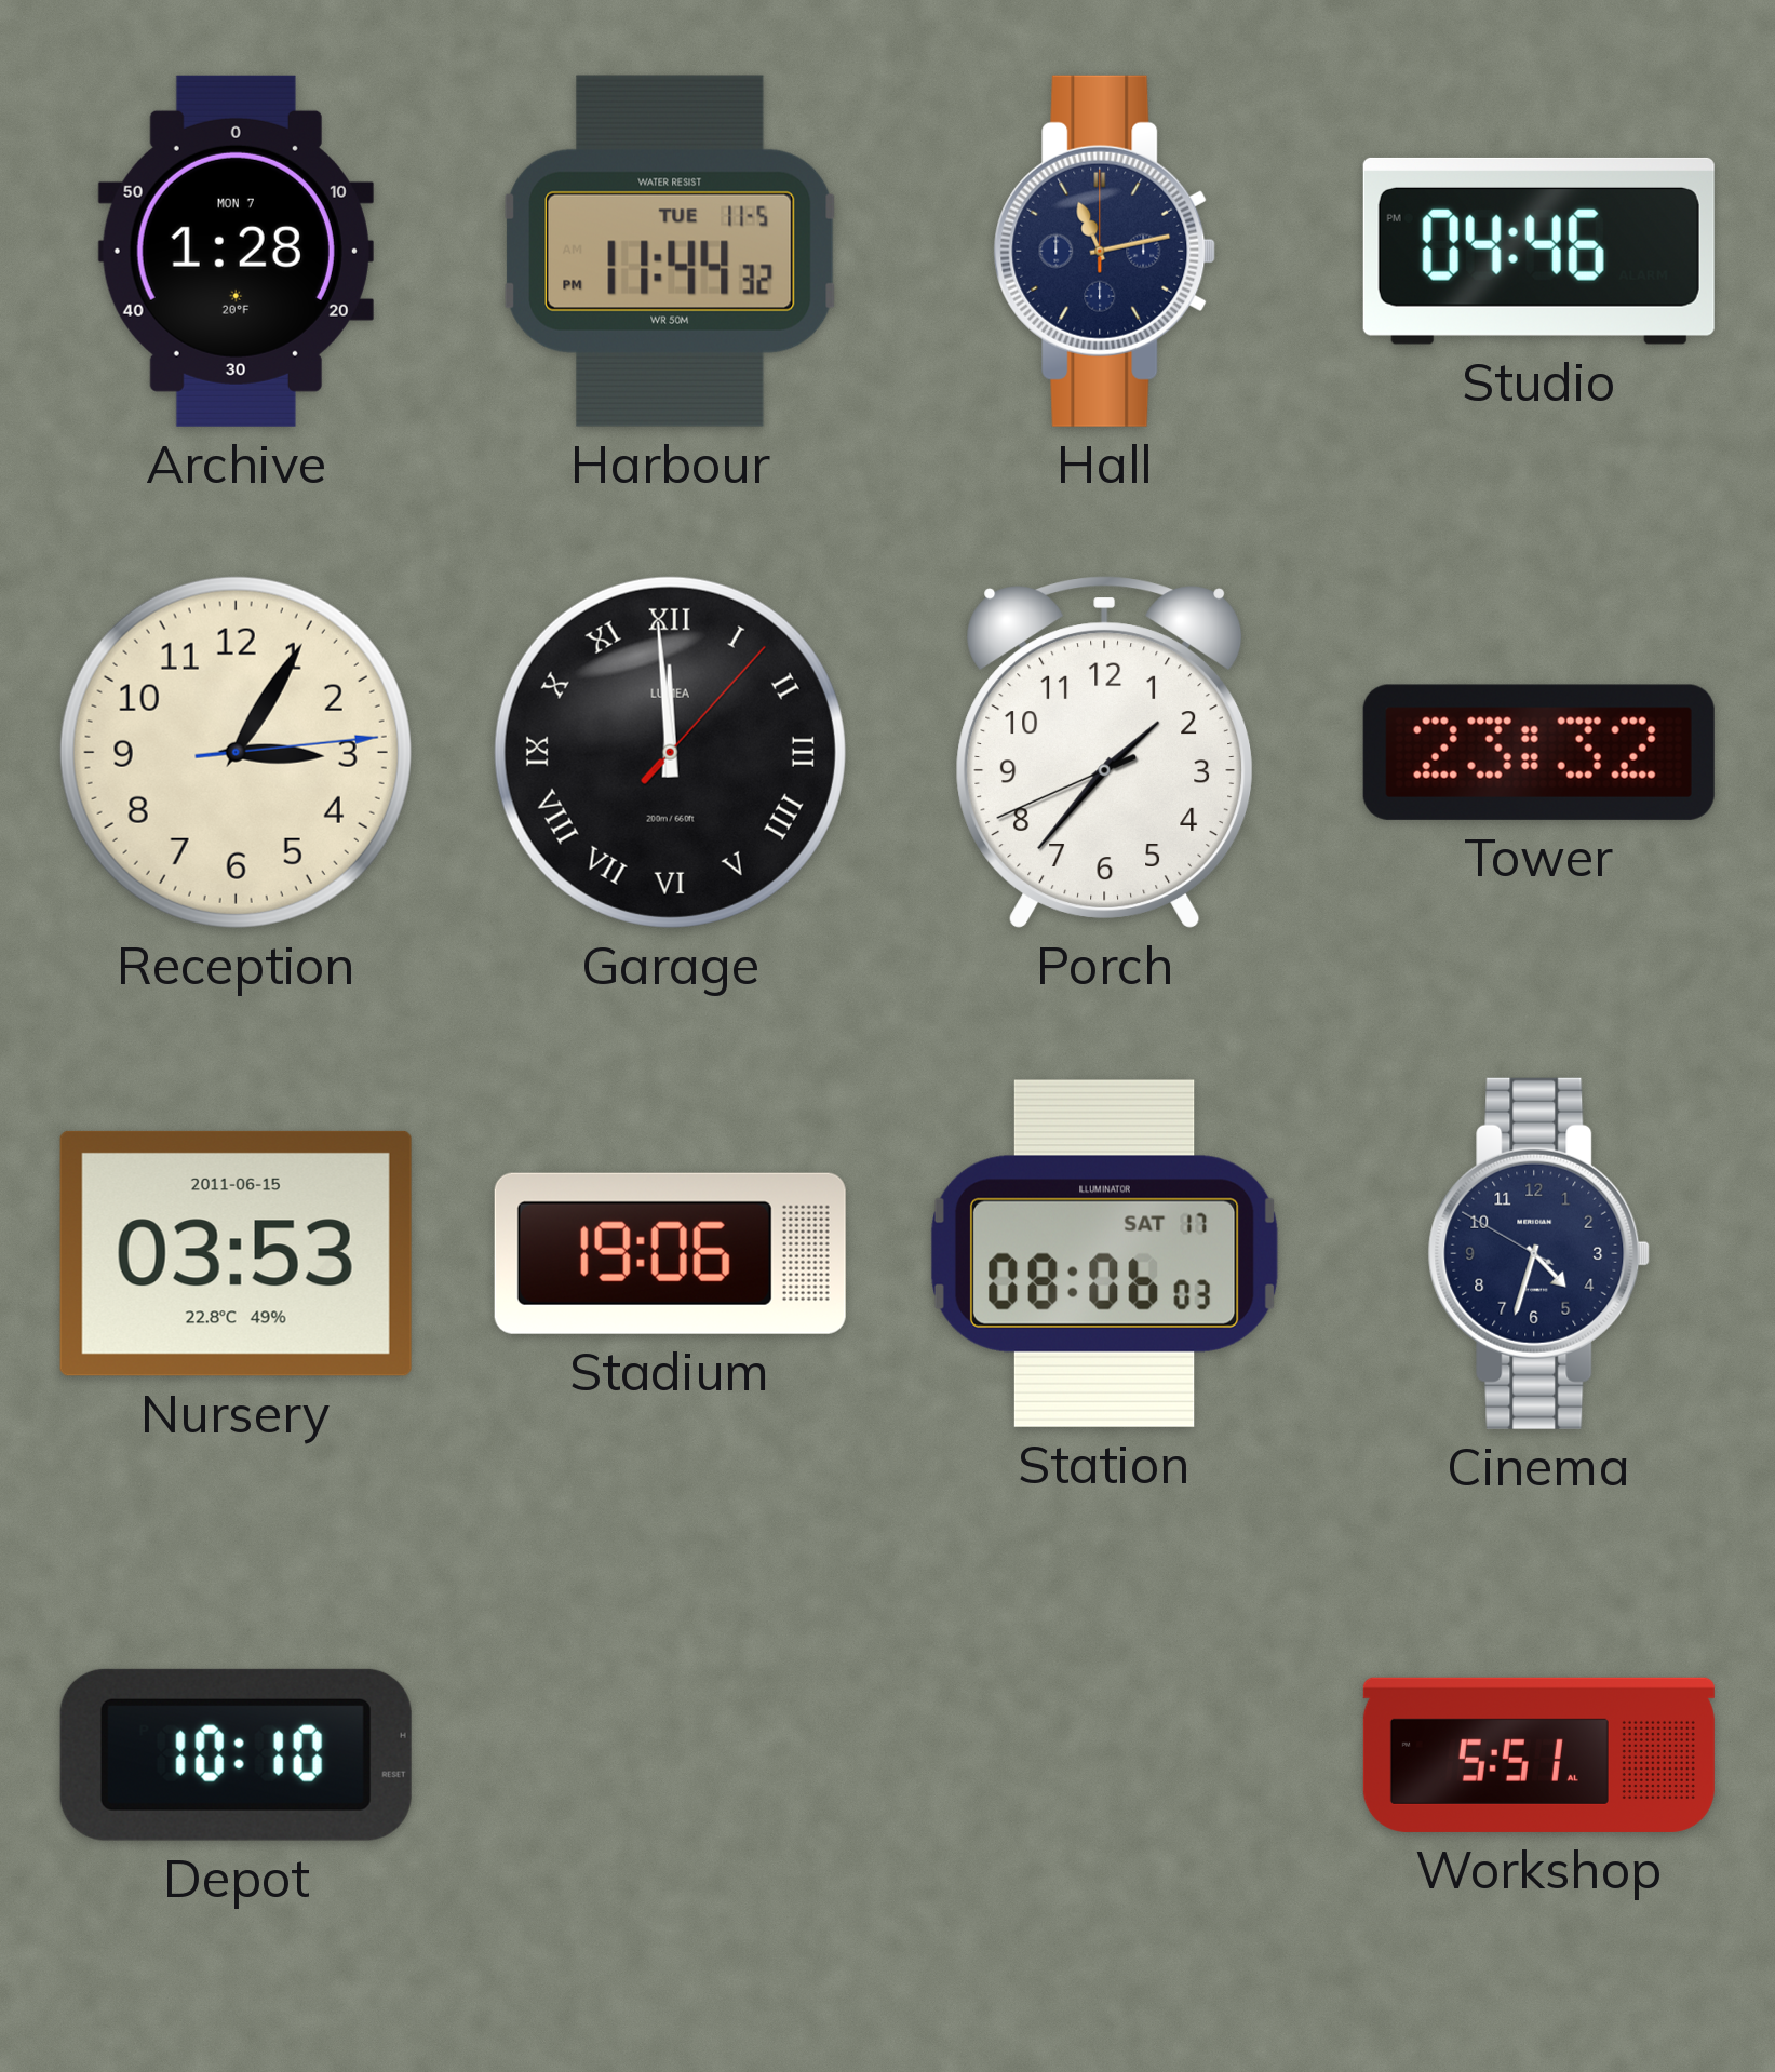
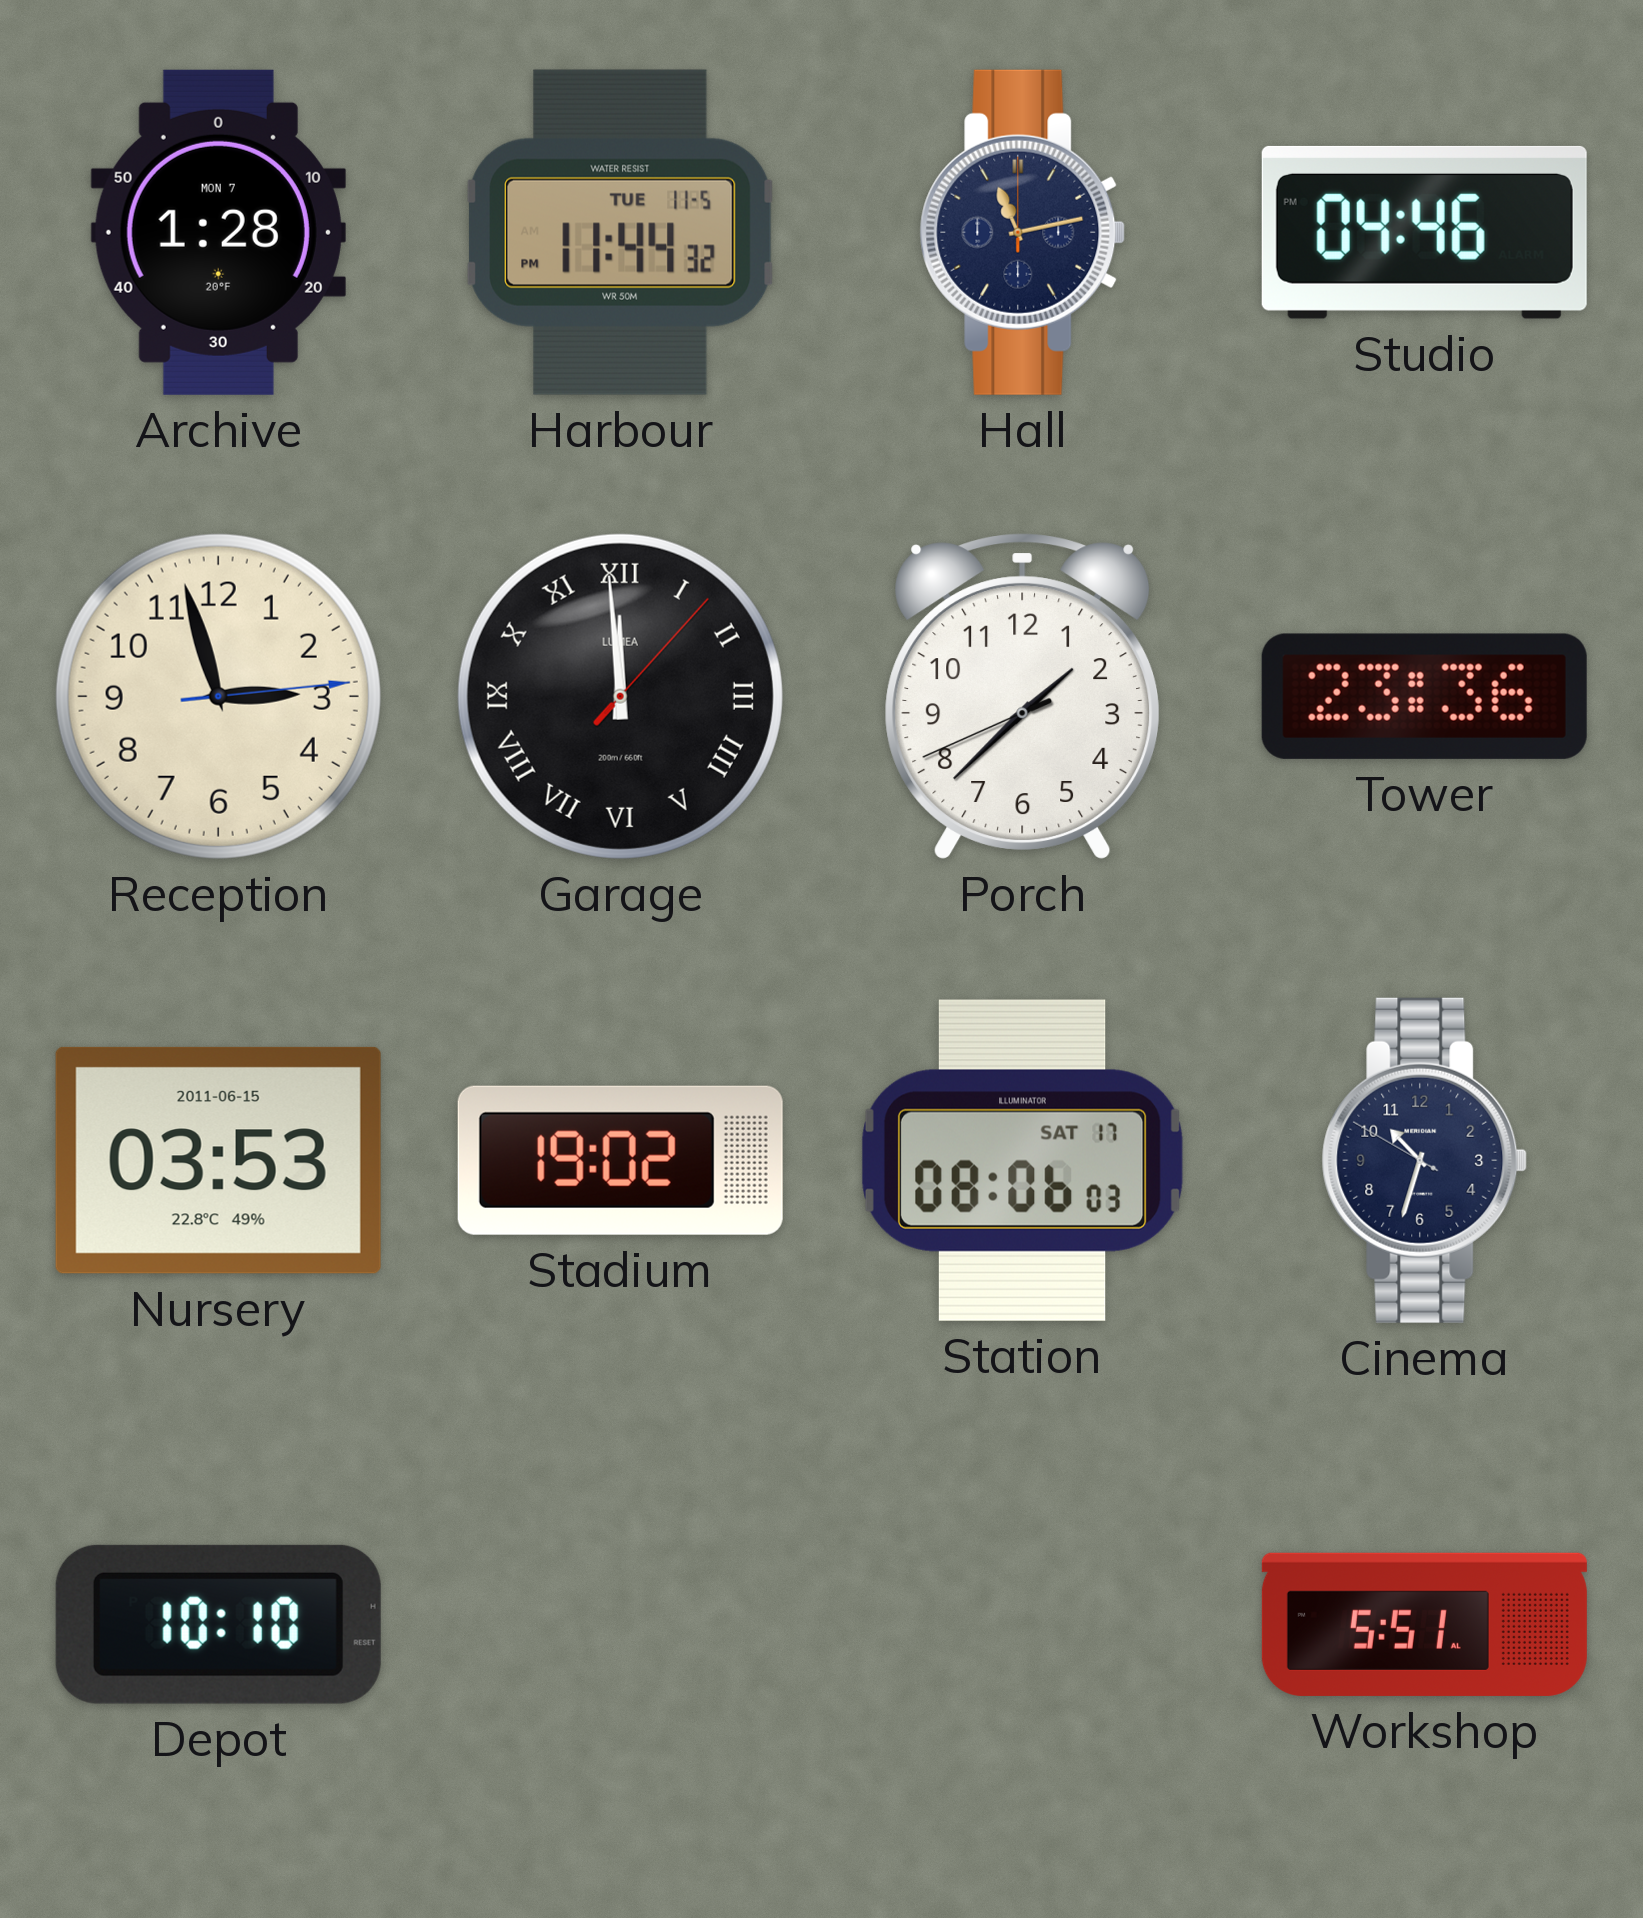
Reception: 3:05 -> 2:57 (218, 696)
Porch: 1:36 -> 1:37 (1023, 696)
Tower: 23:32 -> 23:36 (1424, 696)
Stadium: 19:06 -> 19:02 (620, 1160)
Cinema: 4:32 -> 10:32 (1425, 1160)
